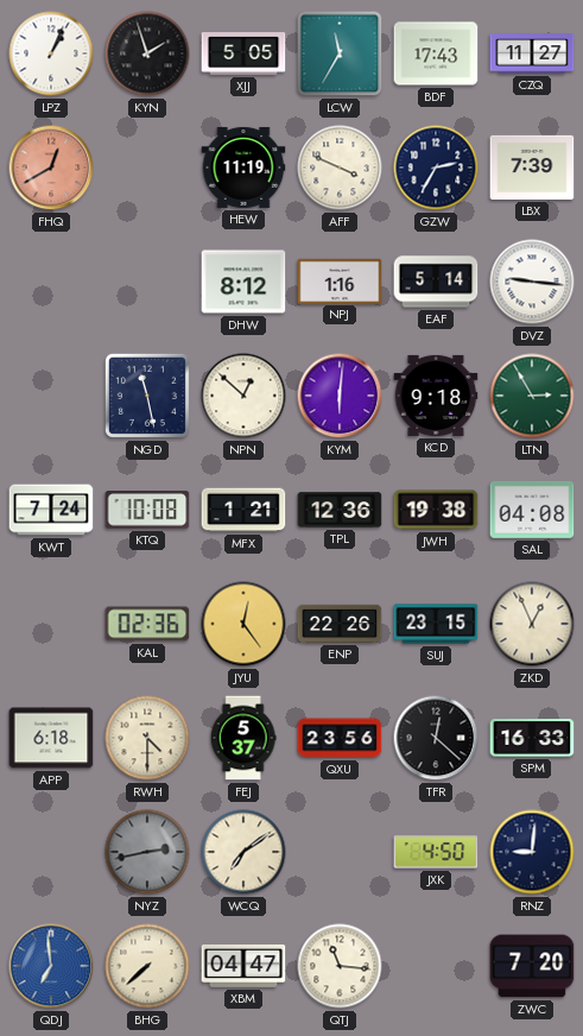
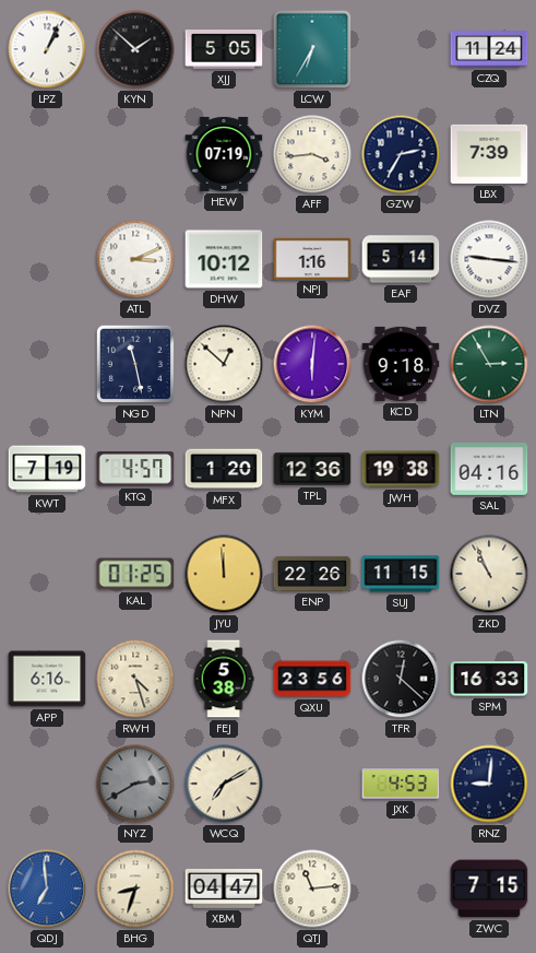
KYN: 1:57 -> 1:52 (135, 49)
LCW: 11:35 -> 6:35 (312, 49)
BDF: 17:43 -> none (436, 53)
CZQ: 11:27 -> 11:24 (489, 49)
FHQ: 12:40 -> none (51, 168)
HEW: 11:19 -> 07:19 (224, 154)
AFF: 3:49 -> 3:44 (312, 154)
ATL: none -> 3:11 (135, 259)
DHW: 8:12 -> 10:12 (224, 259)
KWT: 7:24 -> 7:19 (47, 469)
KTQ: 10:08 -> 4:57 (135, 469)
MFX: 1:21 -> 1:20 (224, 469)
SAL: 04:08 -> 04:16 (489, 469)
KAL: 02:36 -> 01:25 (135, 574)
JYU: 12:24 -> 11:59 (224, 574)
SUJ: 23:15 -> 11:15 (401, 574)
ZKD: 12:56 -> 10:56 (489, 574)
APP: 6:18 -> 6:16 (47, 679)
RWH: 4:30 -> 4:27 (135, 679)
FEJ: 5:37 -> 5:38 (224, 679)
NYZ: 2:43 -> 2:40 (135, 784)
WCQ: 7:09 -> 7:10 (224, 784)
JXK: 4:50 -> 4:53 (401, 784)
BHG: 7:38 -> 8:33 (135, 889)
QTJ: 11:16 -> 11:14 (312, 889)
ZWC: 7:20 -> 7:15 (489, 889)
